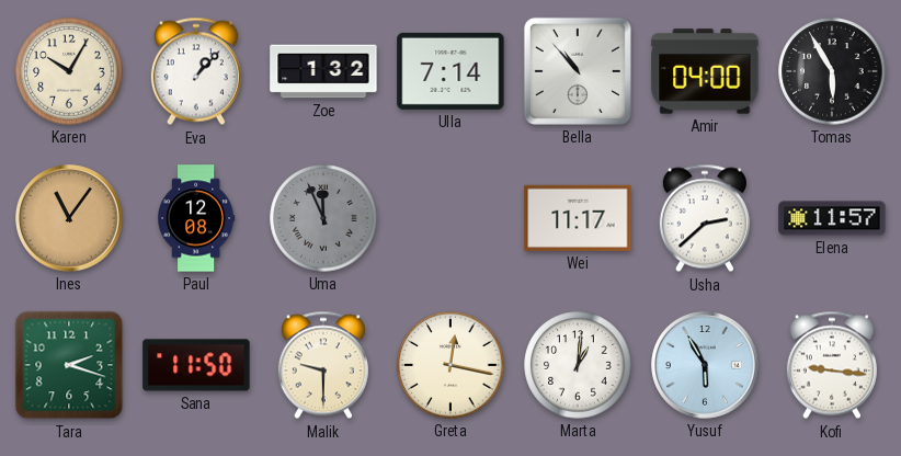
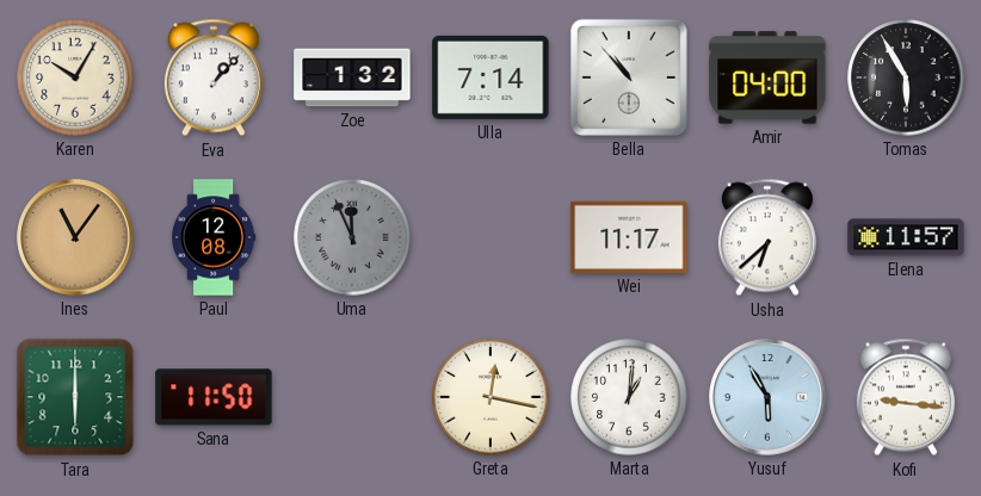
Usha: 2:38 -> 6:38 (767, 237)
Tara: 2:18 -> 6:00 (75, 397)
Malik: 9:30 -> none (323, 365)
